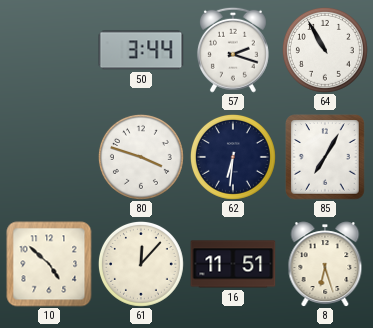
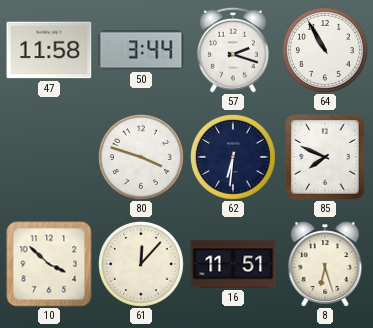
47: none -> 11:58 (49, 50)
85: 7:05 -> 7:49 (325, 157)
10: 4:52 -> 3:52 (49, 264)
